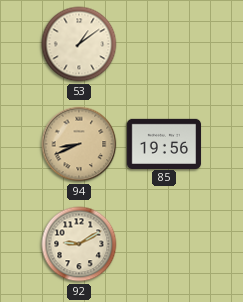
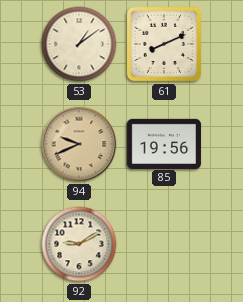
61: none -> 8:11 (164, 44)
94: 8:41 -> 9:41 (79, 144)
